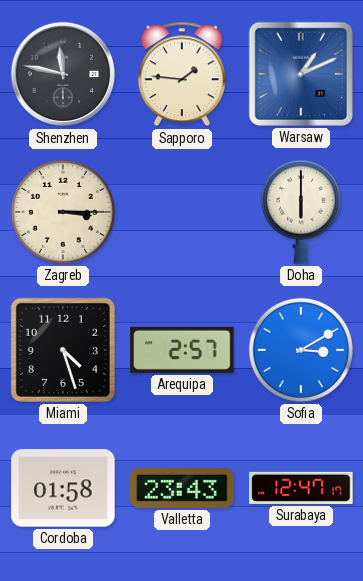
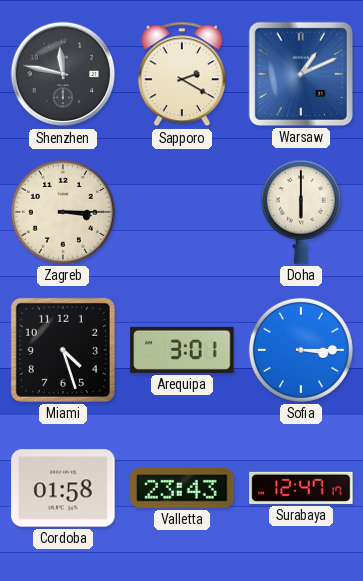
Sapporo: 1:46 -> 2:20 (182, 74)
Arequipa: 2:57 -> 3:01 (182, 350)
Sofia: 3:10 -> 3:15 (301, 350)
